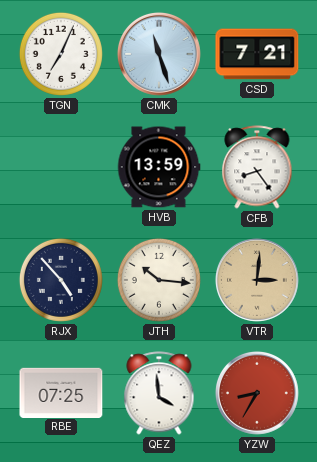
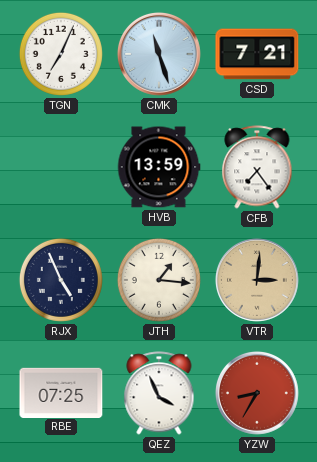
CFB: 8:24 -> 7:24 (257, 167)
RJX: 4:53 -> 4:56 (61, 280)
JTH: 10:16 -> 1:16 (159, 280)
QEZ: 3:59 -> 3:56 (159, 393)
